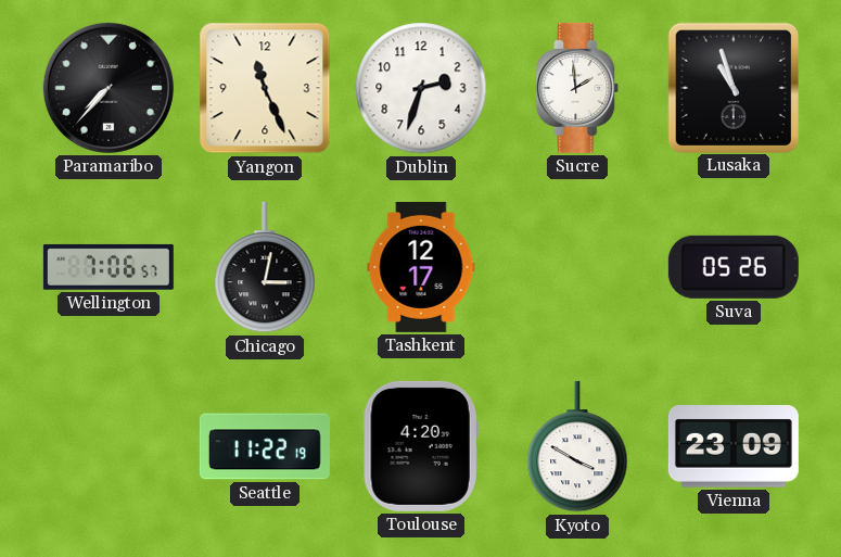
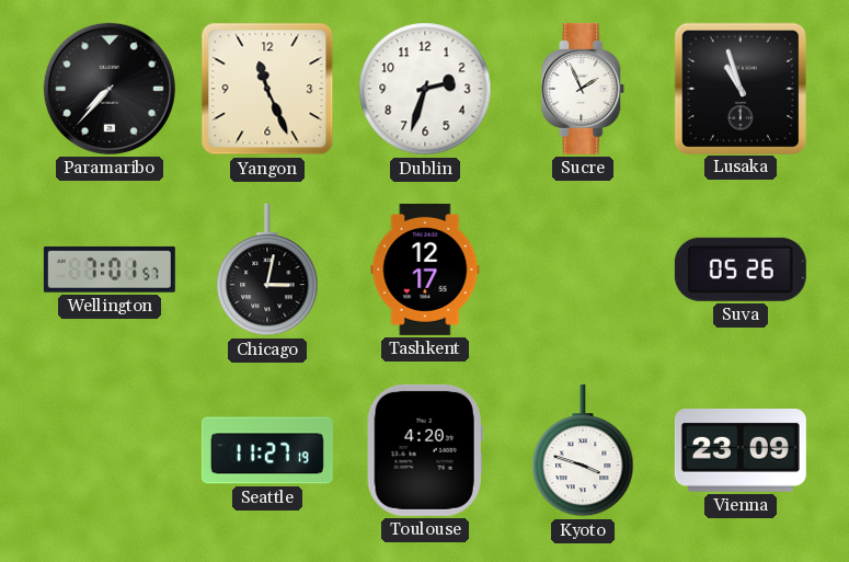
Sucre: 1:59 -> 1:56 (583, 89)
Wellington: 7:06 -> 7:01 (110, 269)
Seattle: 11:22 -> 11:27 (267, 450)
Kyoto: 3:50 -> 3:48 (583, 450)
